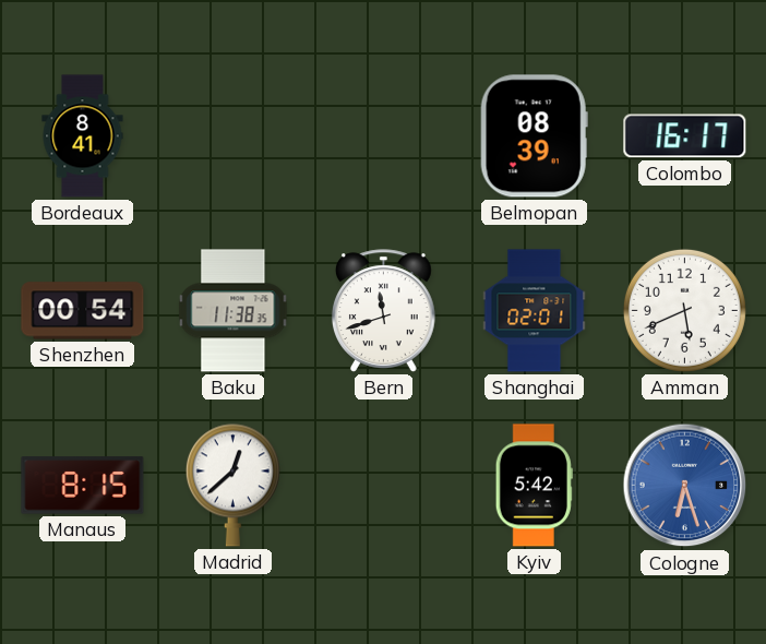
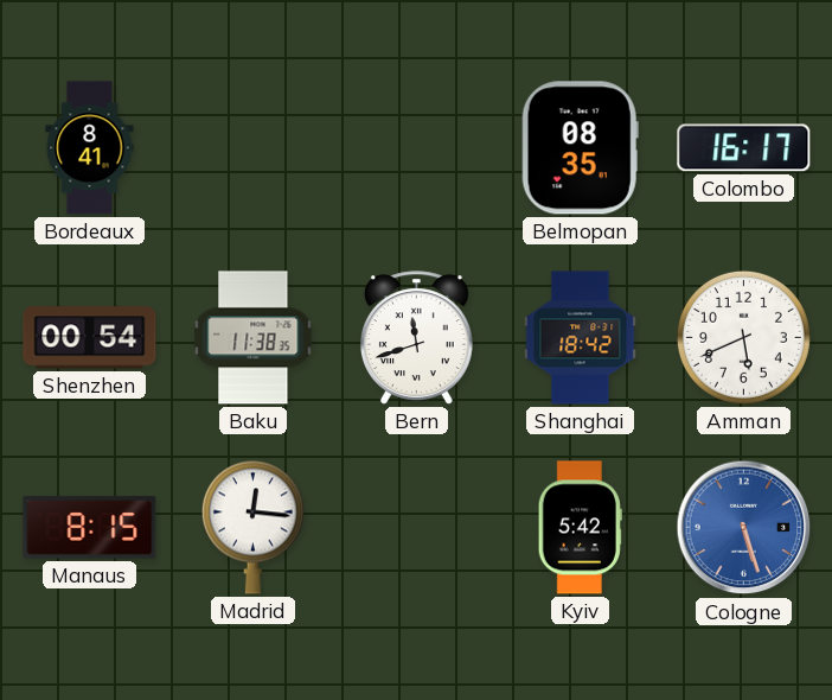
Belmopan: 08:39 -> 08:35 (580, 148)
Shanghai: 02:01 -> 18:42 (581, 338)
Madrid: 12:38 -> 12:16 (252, 527)
Cologne: 6:27 -> 5:27 (744, 528)
